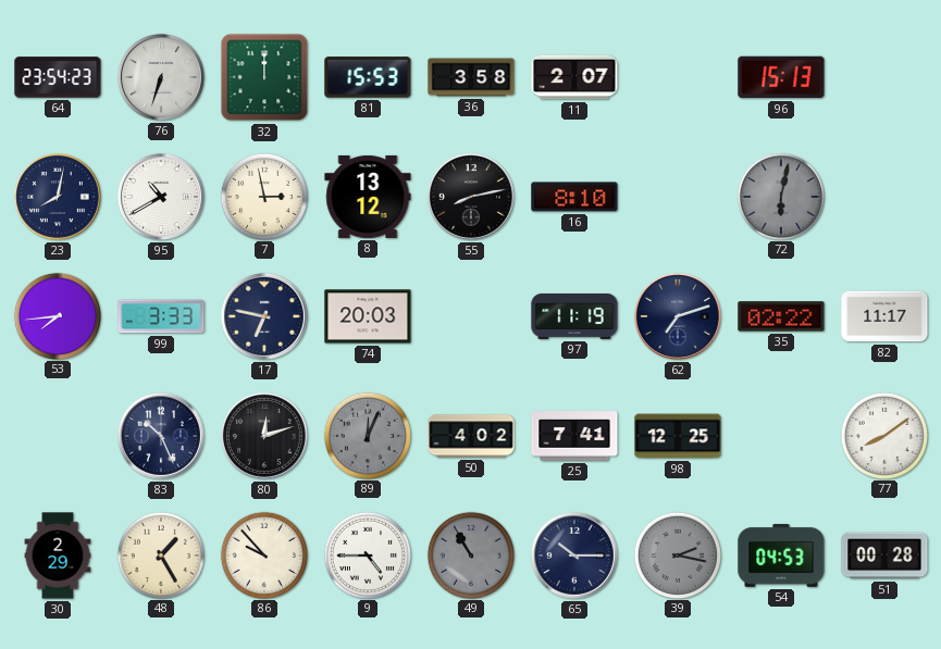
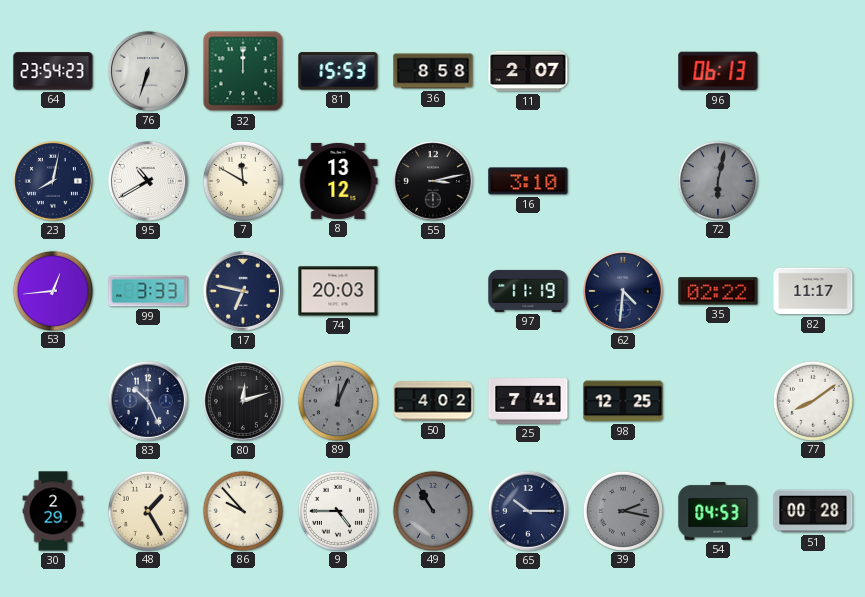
36: 3:58 -> 8:58 (433, 71)
96: 15:13 -> 06:13 (718, 71)
7: 2:58 -> 11:50 (242, 180)
55: 8:13 -> 3:13 (433, 181)
16: 8:10 -> 3:10 (528, 181)
53: 7:44 -> 12:44 (52, 290)
62: 7:12 -> 4:31 (623, 291)
